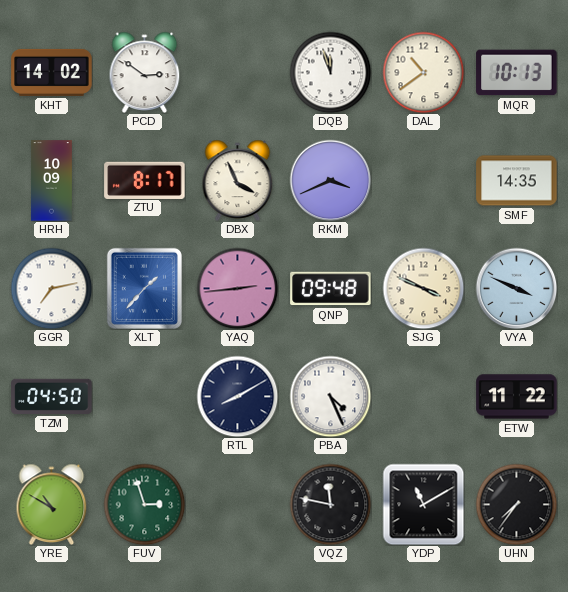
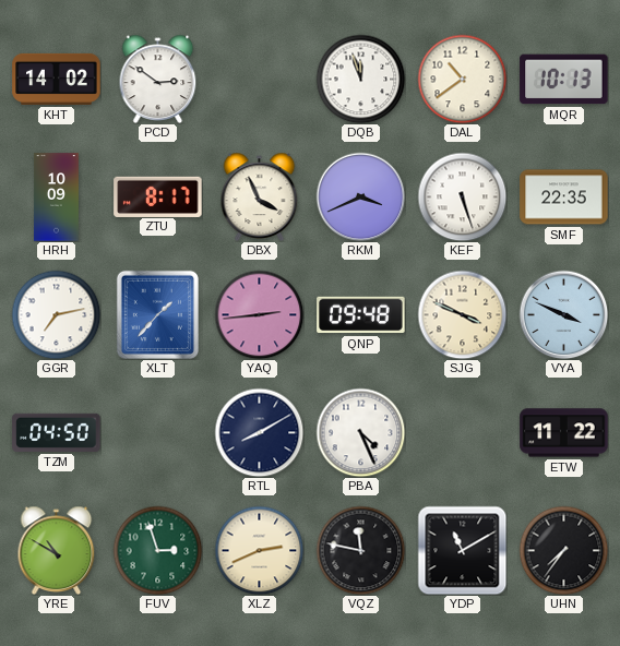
KEF: none -> 5:27 (462, 196)
SMF: 14:35 -> 22:35 (564, 198)
XLZ: none -> 2:41 (259, 550)
